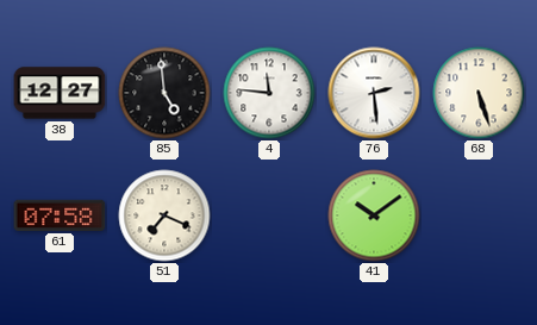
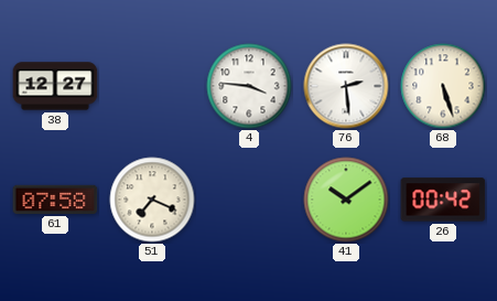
85: 4:59 -> none (164, 93)
4: 11:46 -> 3:46 (249, 86)
26: none -> 00:42 (443, 200)
